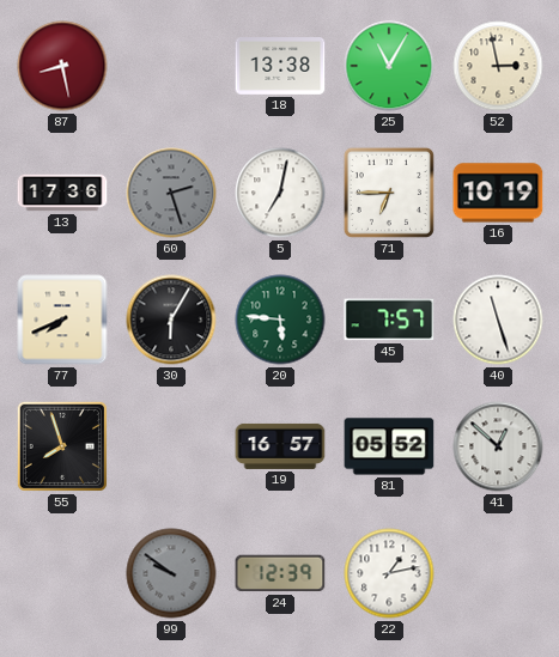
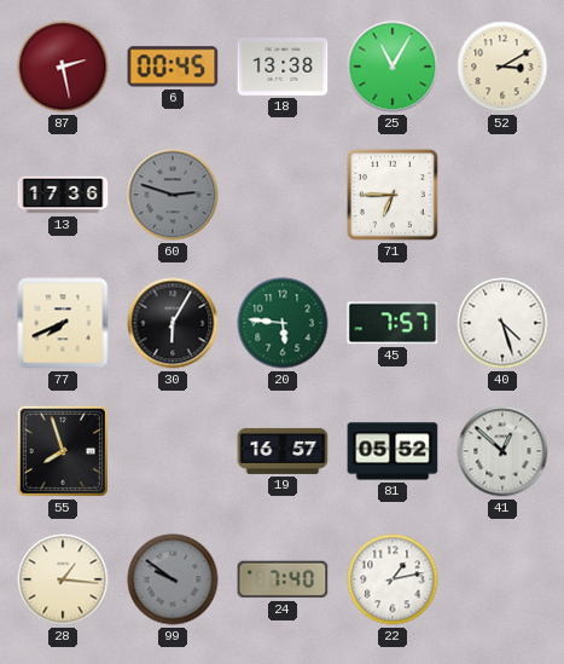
87: 8:28 -> 2:28 (63, 67)
6: none -> 00:45 (173, 67)
52: 2:58 -> 3:10 (502, 67)
60: 2:27 -> 2:48 (173, 195)
5: 7:02 -> none (280, 193)
16: 10:19 -> none (498, 193)
40: 11:27 -> 4:27 (502, 323)
28: none -> 1:16 (63, 579)
24: 12:39 -> 7:40 (283, 579)
